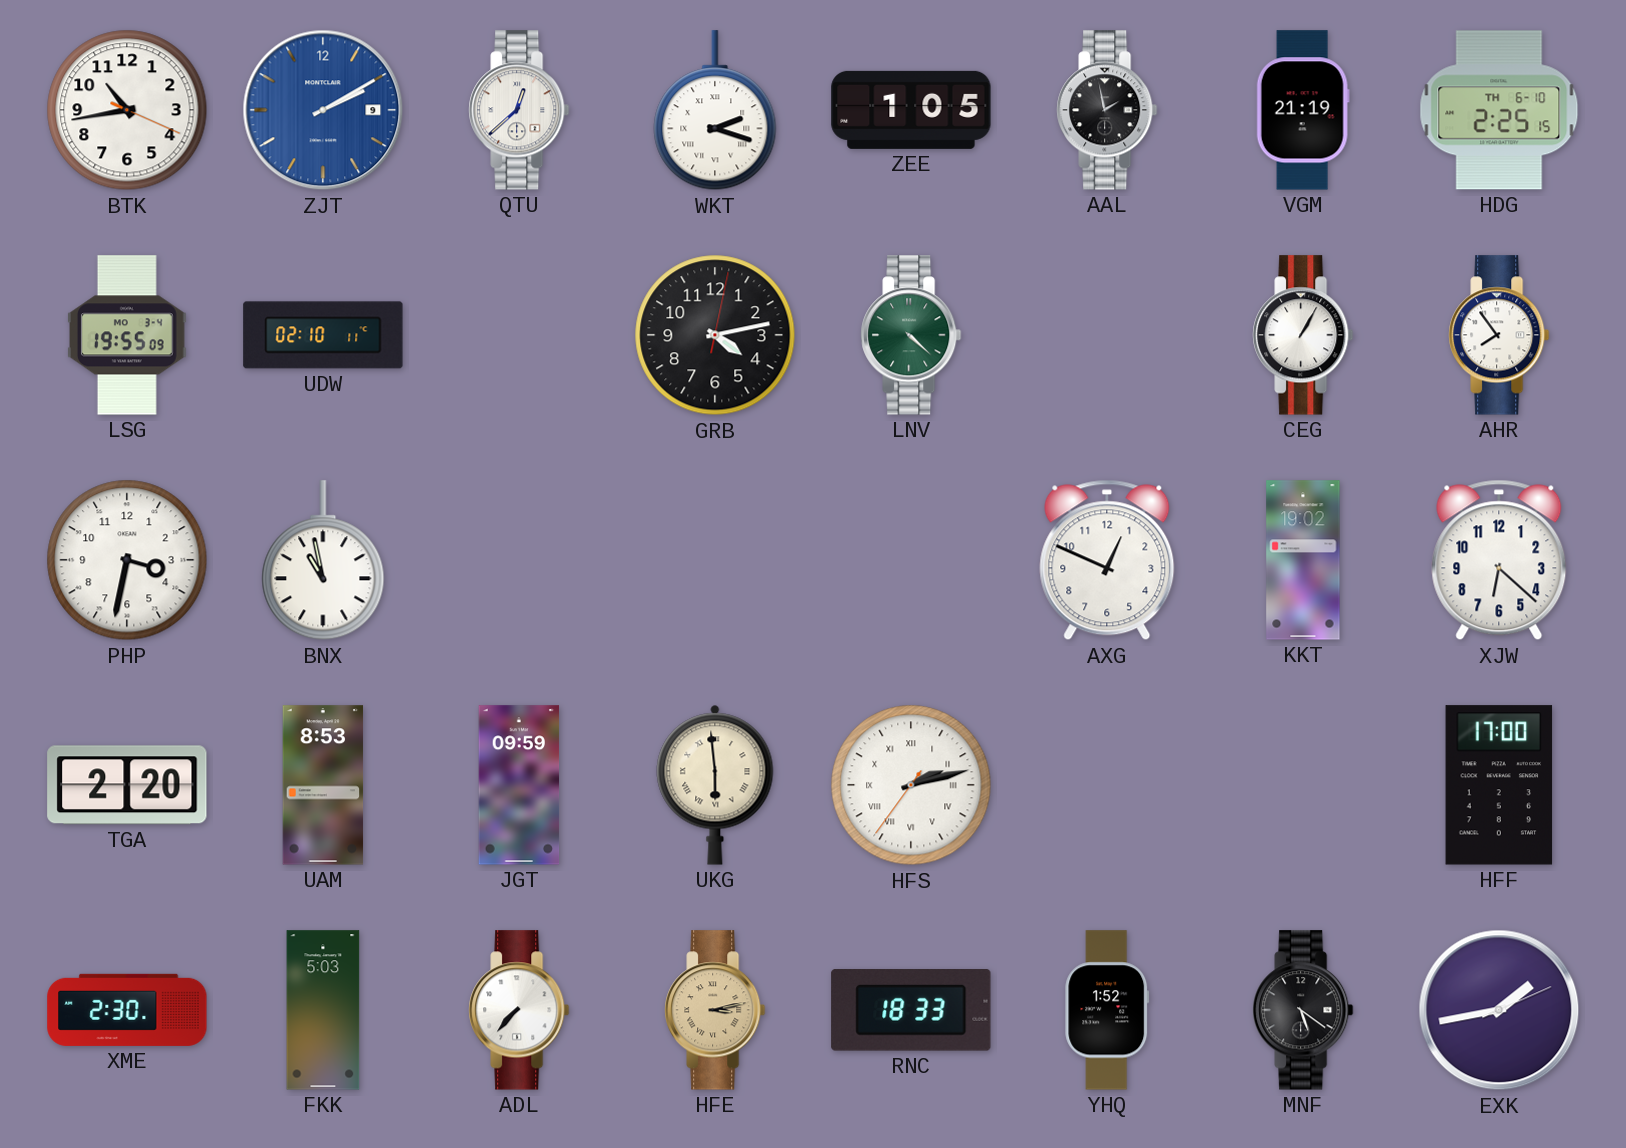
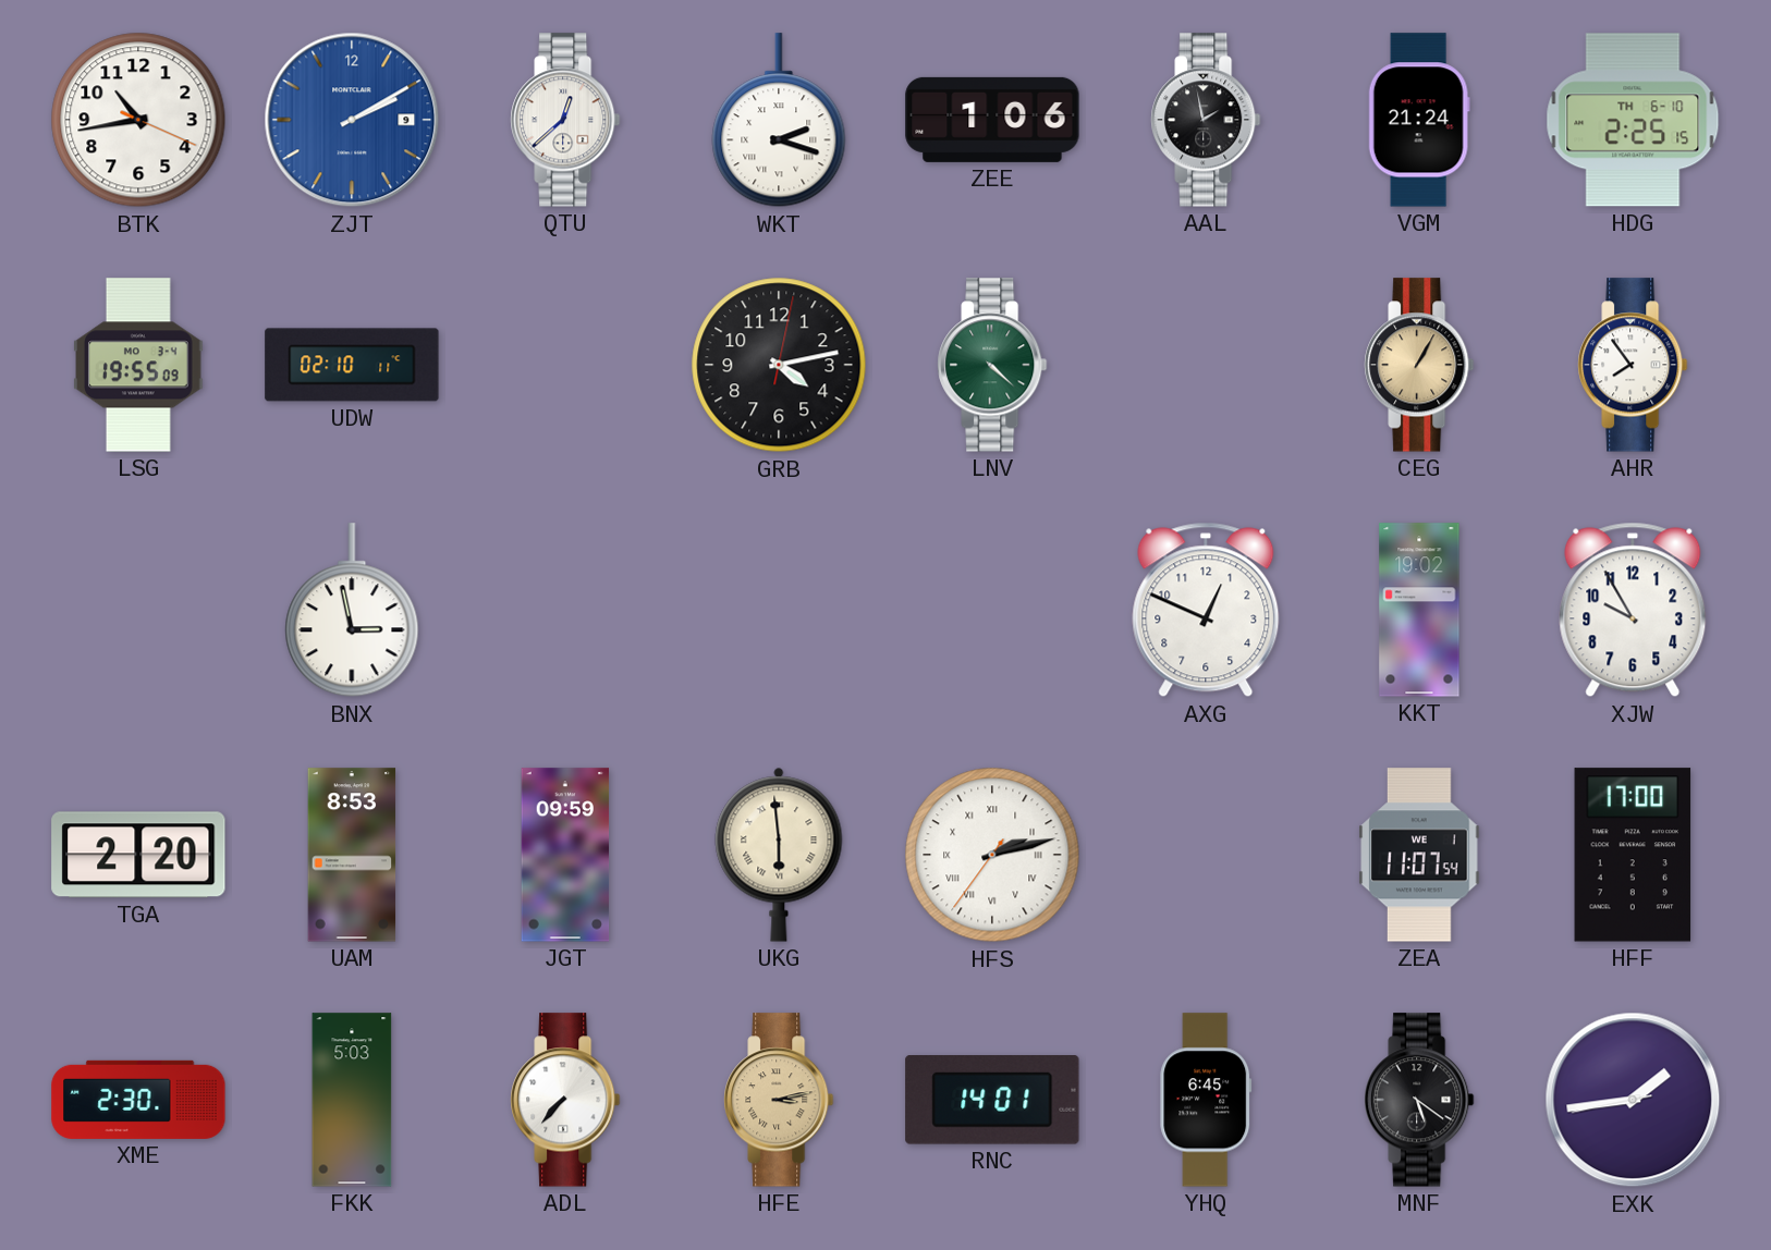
ZEE: 1:05 -> 1:06 (992, 120)
VGM: 21:19 -> 21:24 (1419, 120)
CEG dial: white -> champagne (1419, 365)
PHP: 3:32 -> none (127, 560)
BNX: 10:58 -> 2:58 (352, 611)
XJW: 6:22 -> 9:55 (1633, 610)
ZEA: none -> 11:07 (1419, 855)
RNC: 18:33 -> 14:01 (992, 1101)
YHQ: 1:52 -> 6:45 (1206, 1100)
EXK: 1:43:11 -> 1:43:43 (1633, 1100)
